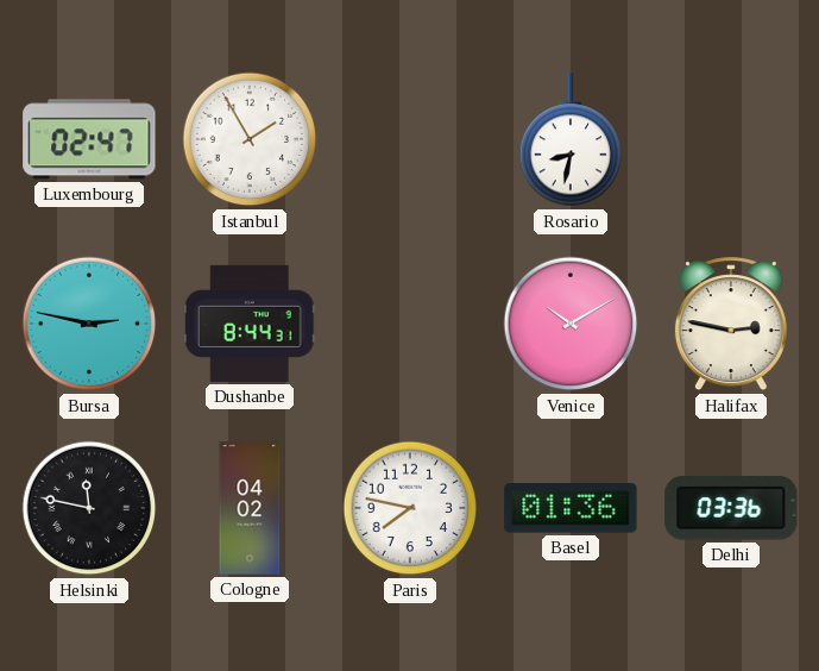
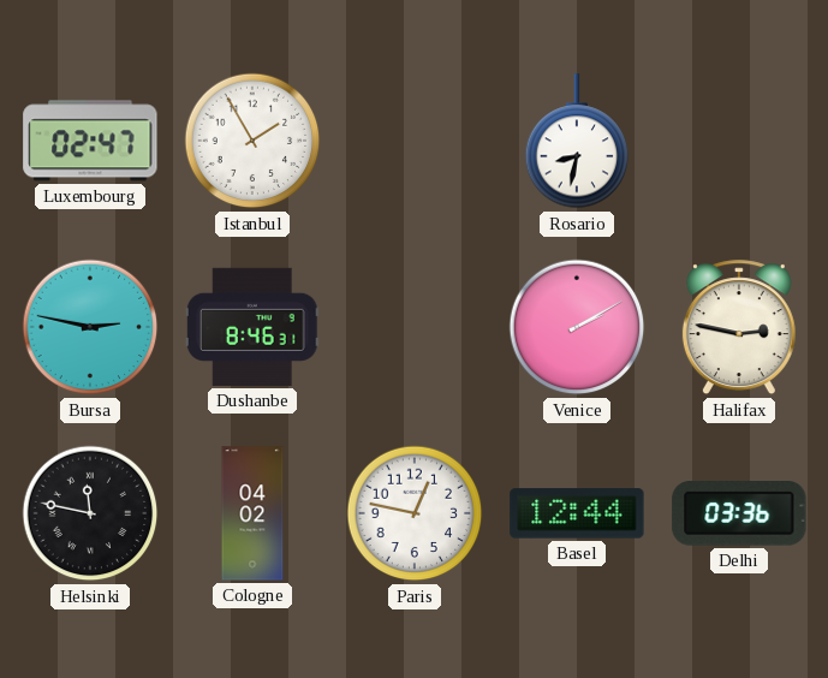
Dushanbe: 8:44 -> 8:46 (252, 327)
Venice: 10:10 -> 2:10 (577, 327)
Paris: 7:47 -> 12:47 (415, 513)
Basel: 01:36 -> 12:44 (577, 513)
